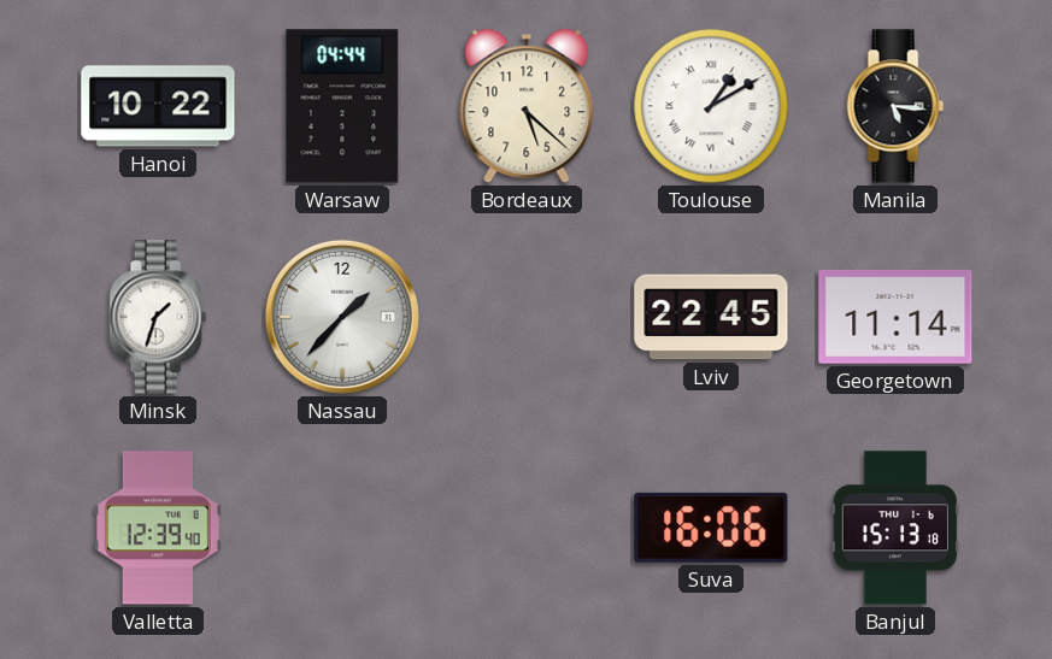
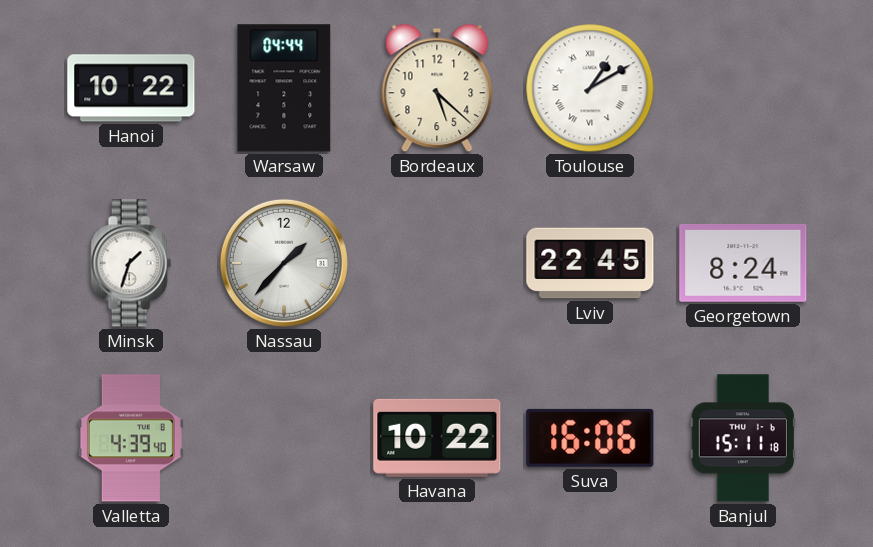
Manila: 5:16 -> none (895, 106)
Georgetown: 11:14 -> 8:24 (743, 263)
Valletta: 12:39 -> 4:39 (131, 438)
Havana: none -> 10:22 (437, 438)
Banjul: 15:13 -> 15:11 (743, 438)
